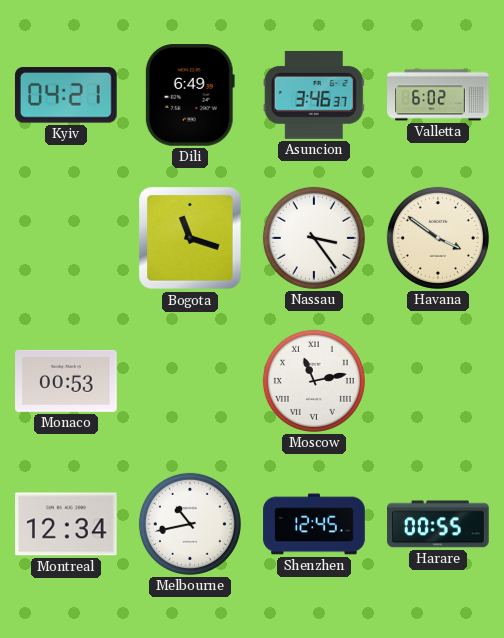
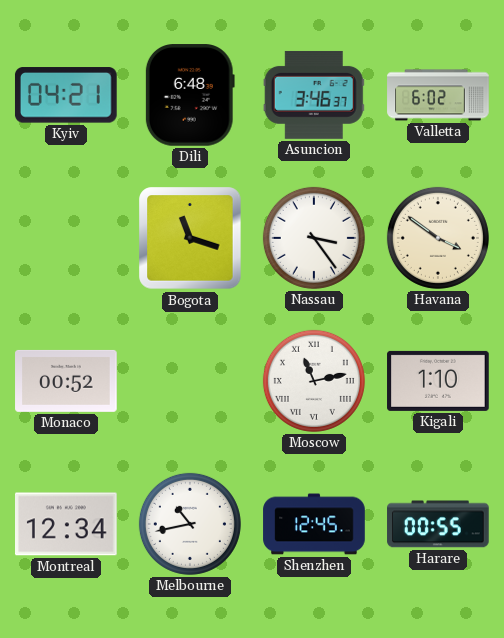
Dili: 6:49 -> 6:48 (190, 95)
Monaco: 00:53 -> 00:52 (66, 381)
Kigali: none -> 1:10 (438, 381)
